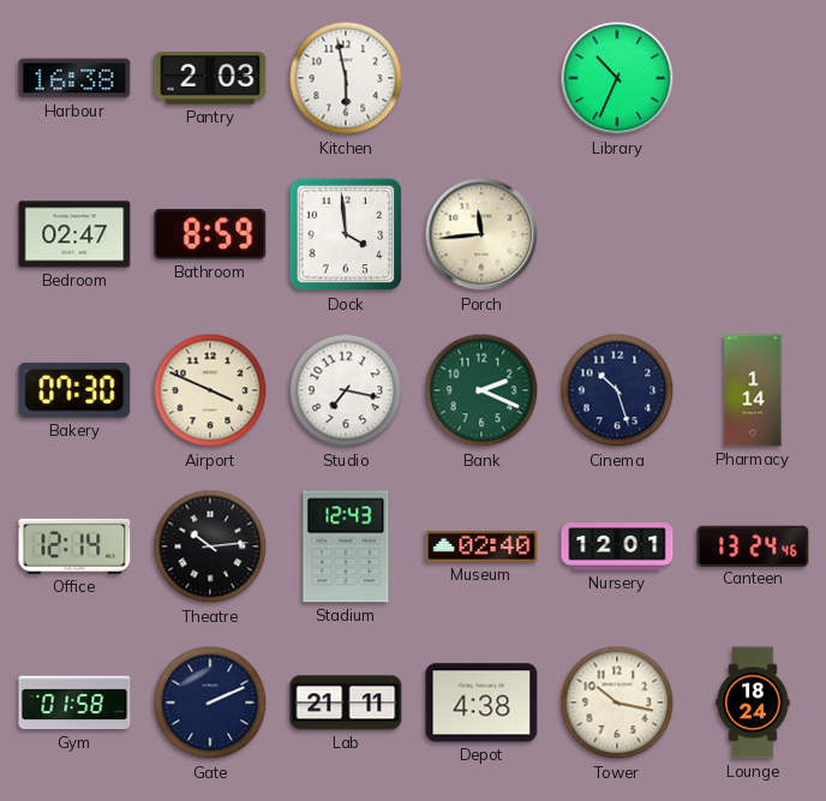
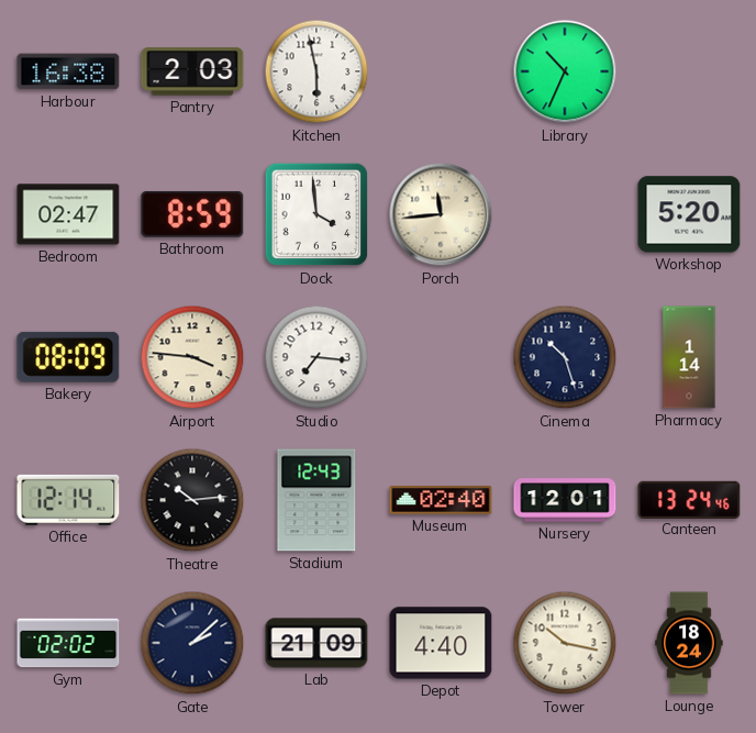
Workshop: none -> 5:20 (689, 214)
Bakery: 07:30 -> 08:09 (68, 357)
Airport: 3:49 -> 3:46 (192, 357)
Studio: 7:17 -> 7:16 (316, 357)
Bank: 2:19 -> none (481, 390)
Gym: 01:58 -> 02:02 (68, 643)
Gate: 2:11 -> 2:08 (192, 643)
Lab: 21:11 -> 21:09 (316, 643)
Depot: 4:38 -> 4:40 (441, 643)
